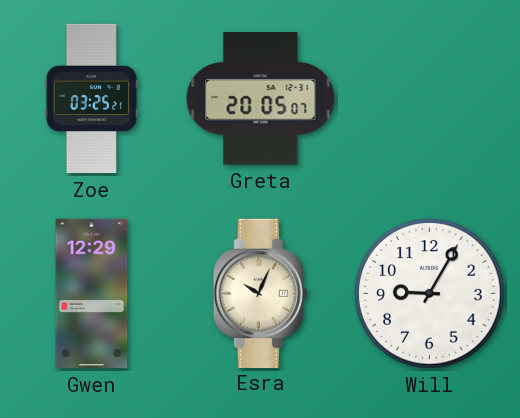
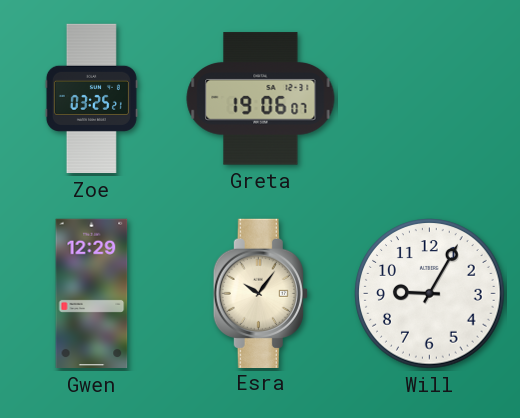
Greta: 20:05 -> 19:06 (261, 99)
Esra: 10:04 -> 10:06 (260, 293)
